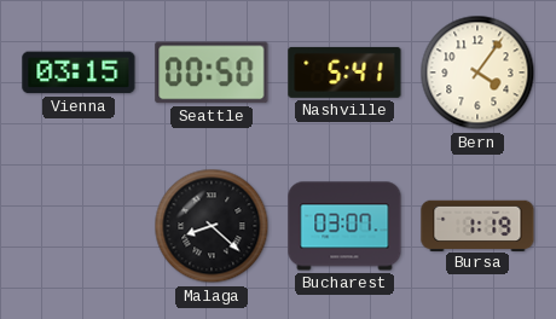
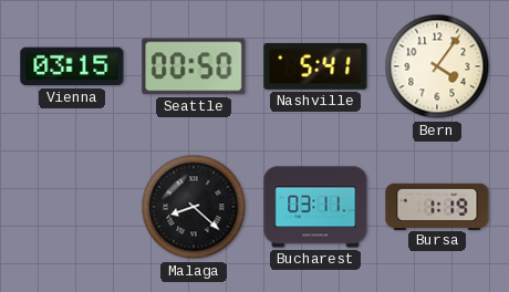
Bucharest: 03:07 -> 03:11 (315, 207)
